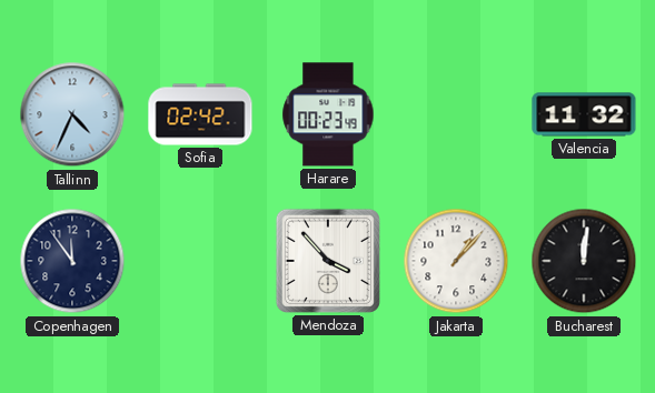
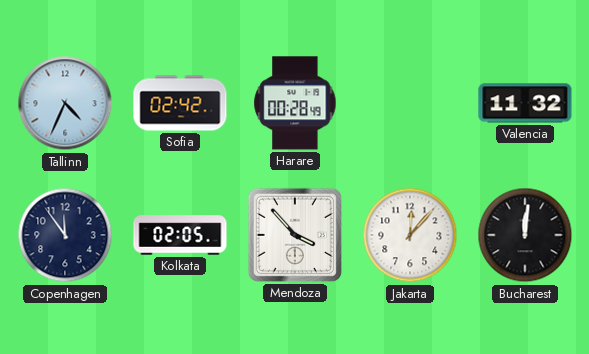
Harare: 00:23 -> 00:28 (295, 103)
Kolkata: none -> 02:05 (180, 235)
Jakarta: 1:07 -> 12:07 (410, 235)
